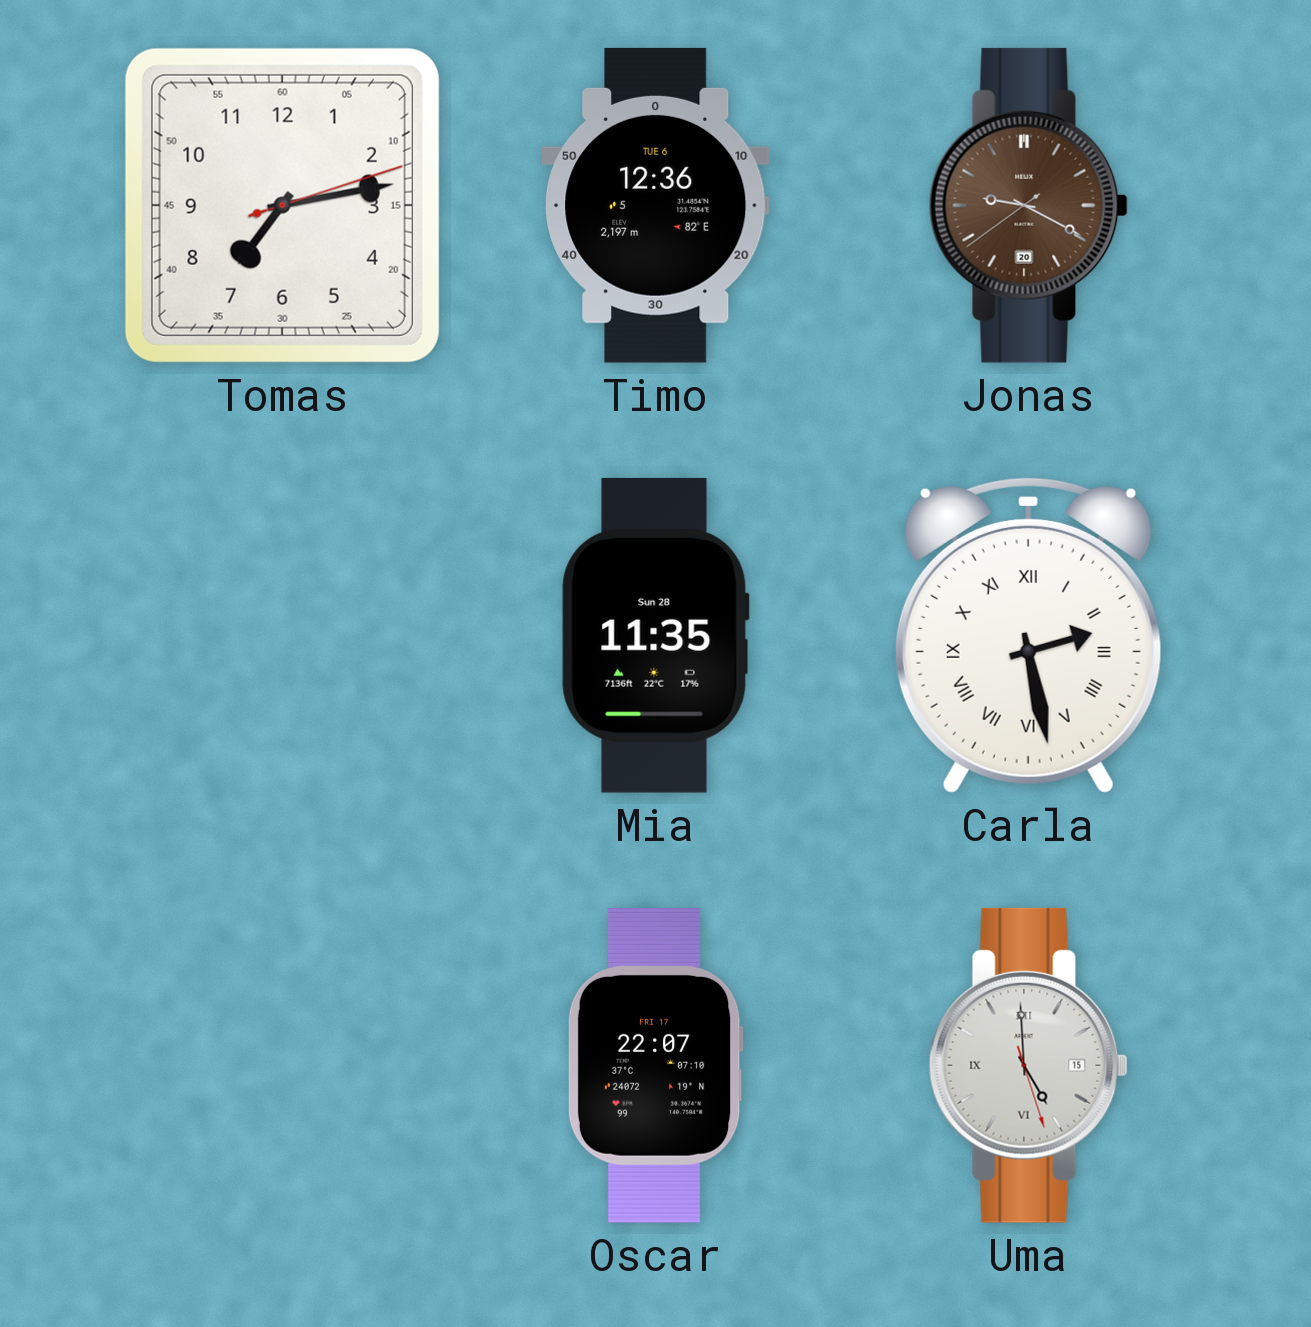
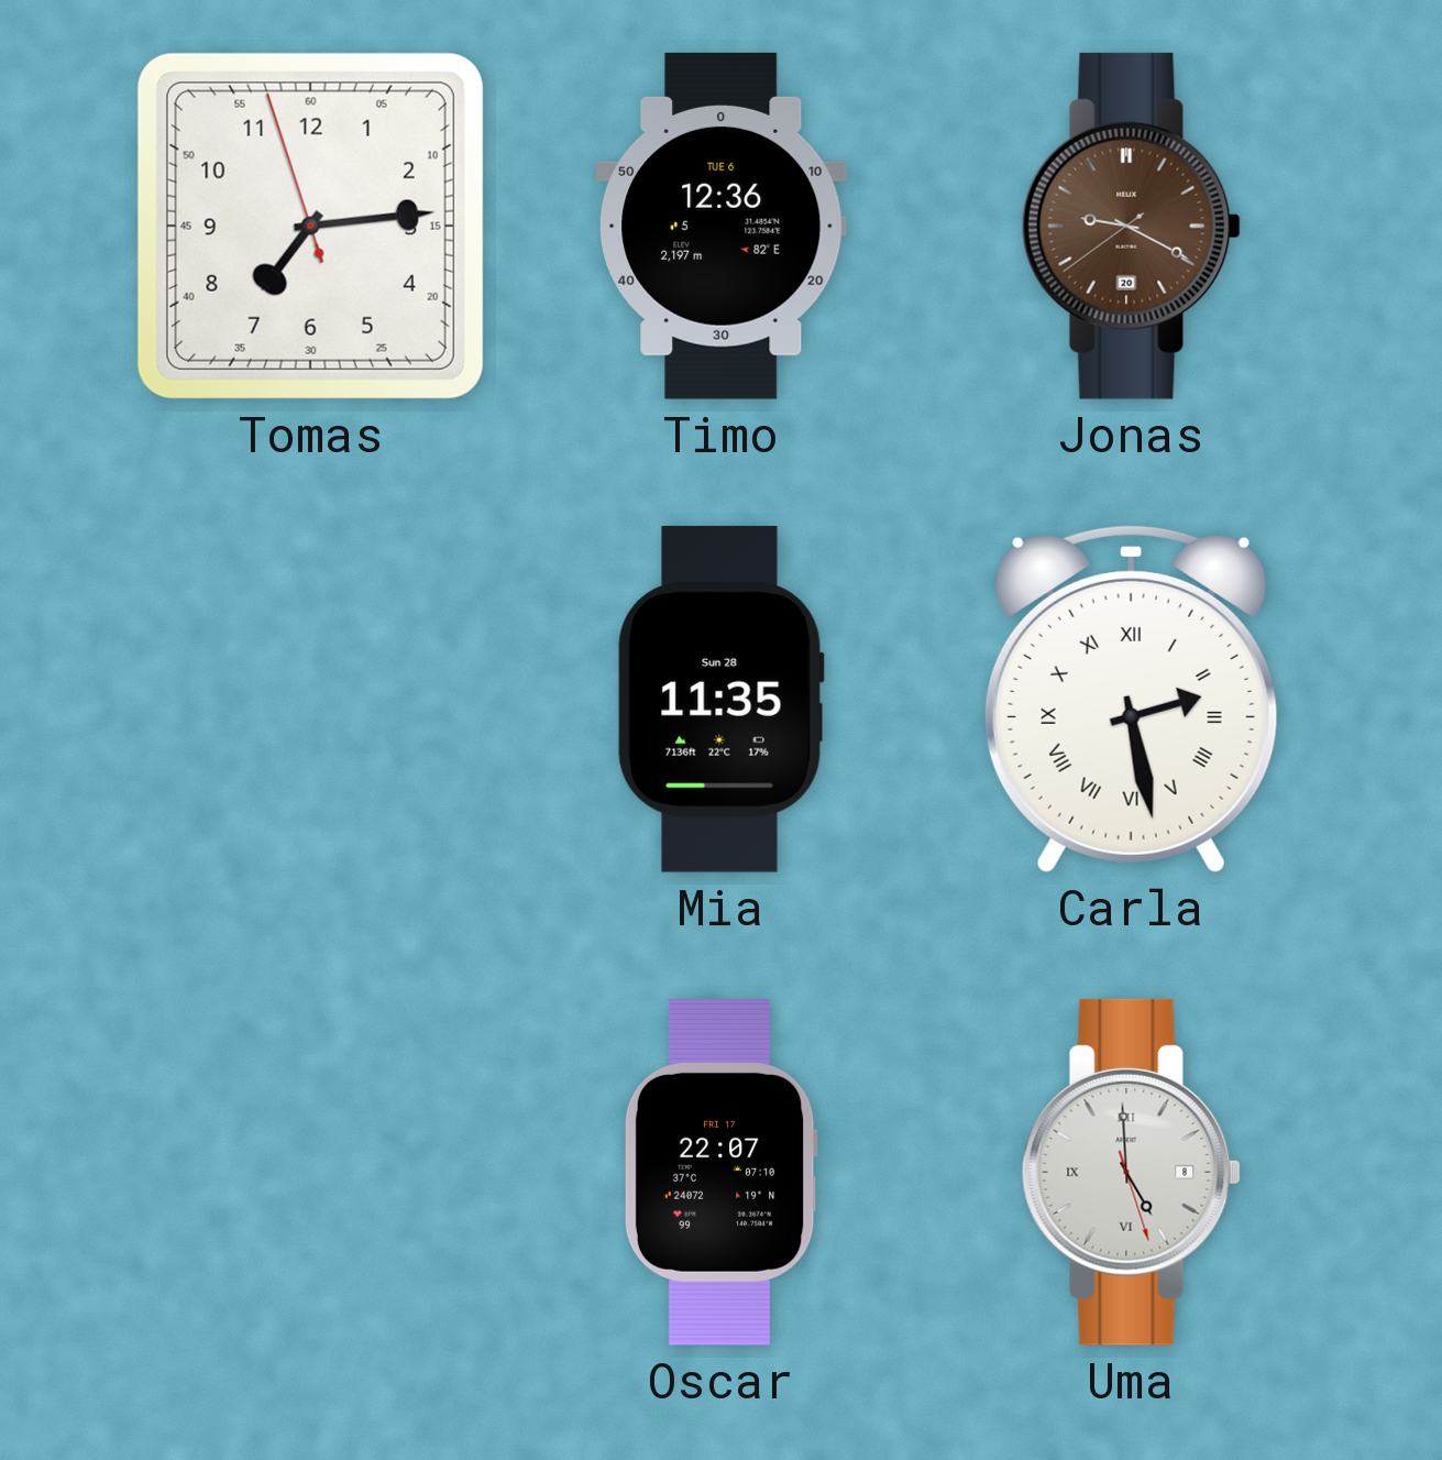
Tomas: 7:13:12 -> 7:13:57 (310, 226)
Uma date: 15 -> 8 (1131, 1172)
